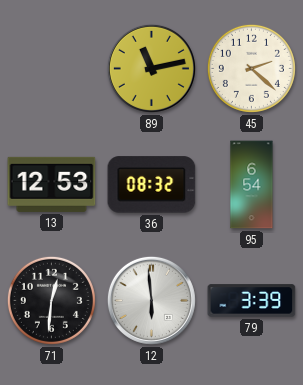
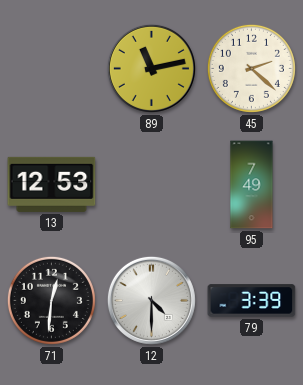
36: 08:32 -> none (152, 185)
95: 6:54 -> 7:49 (252, 185)
12: 5:59 -> 4:30 (151, 300)
